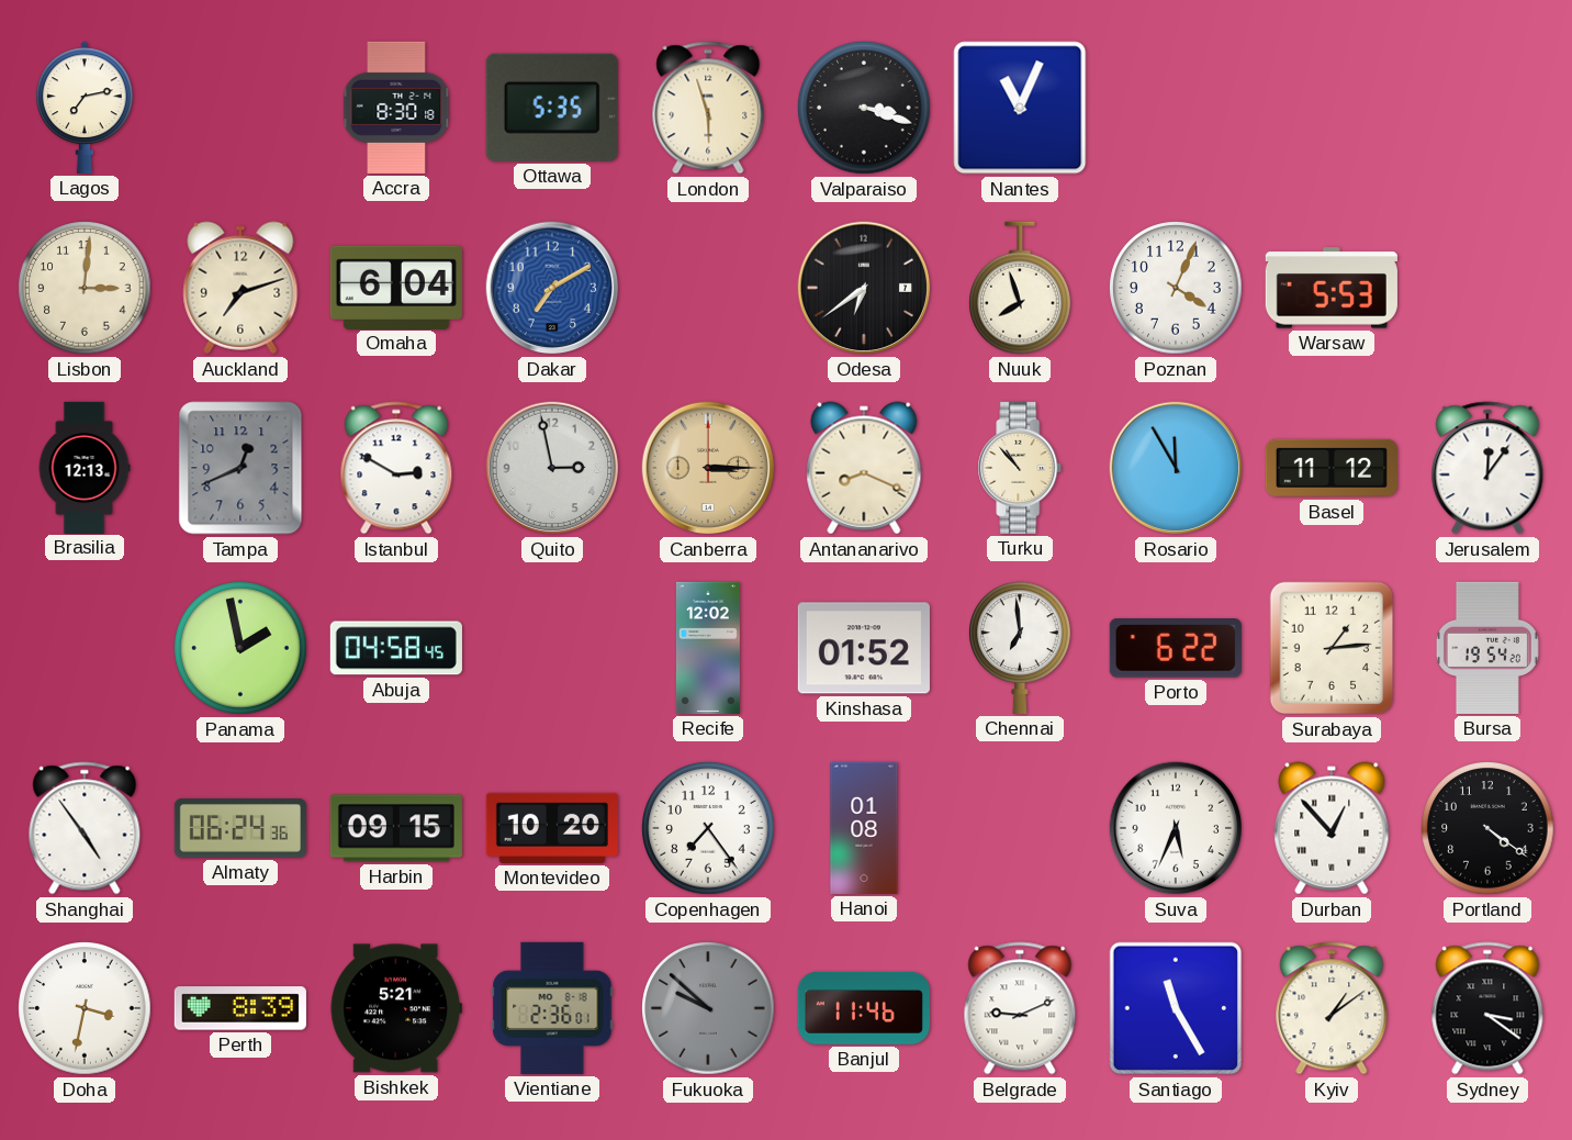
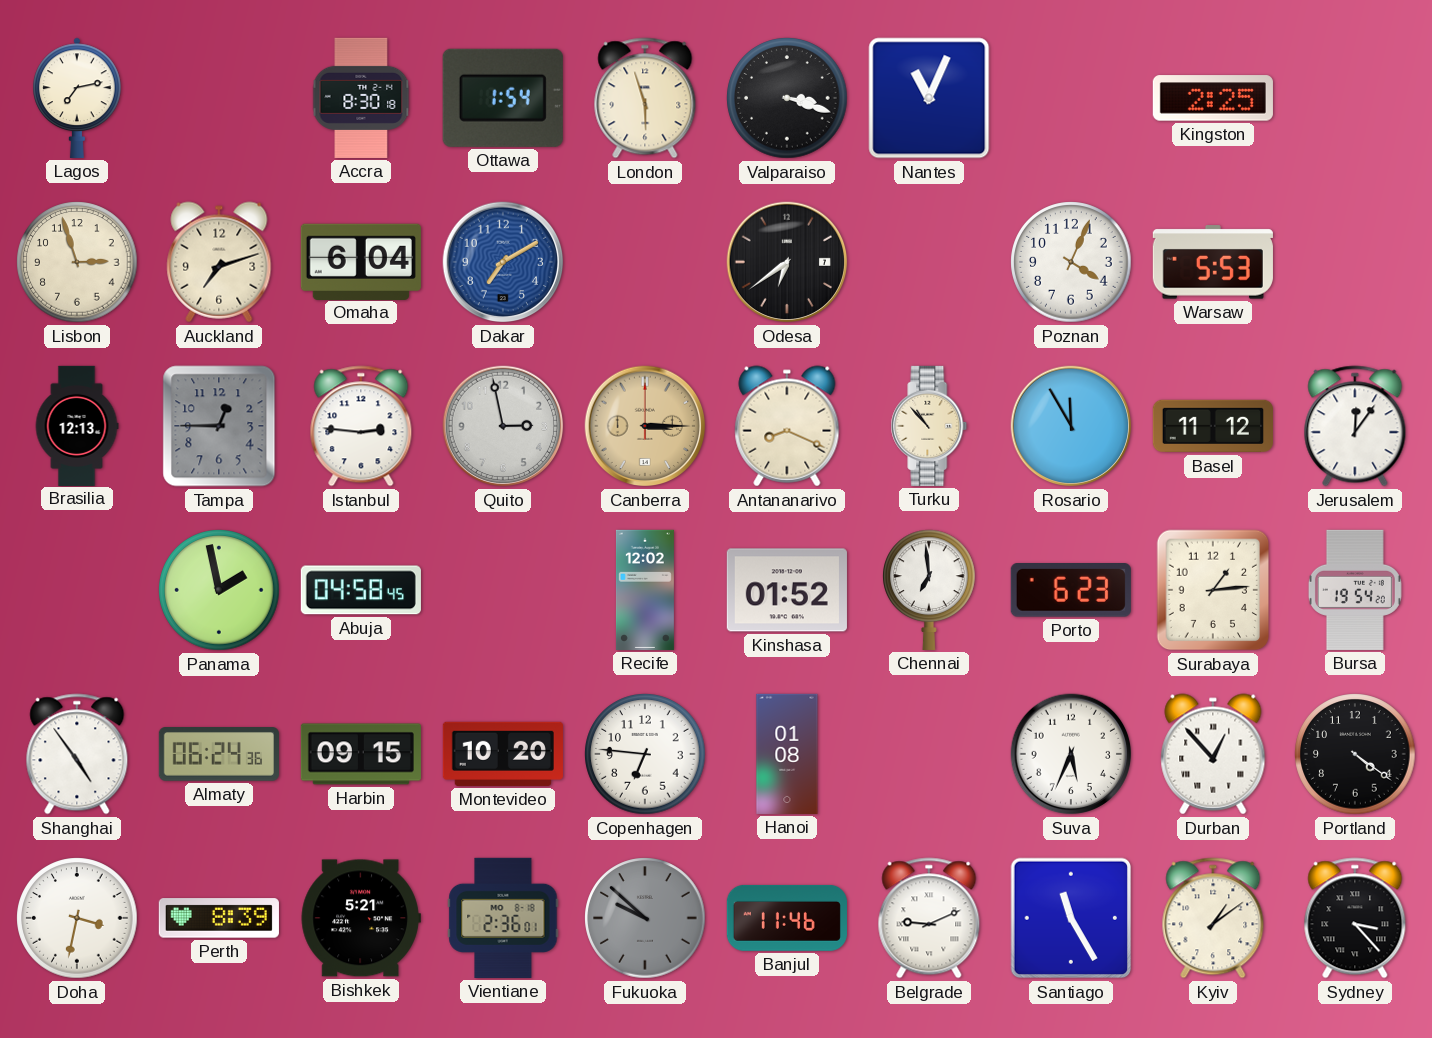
Ottawa: 5:35 -> 1:54 (503, 98)
Kingston: none -> 2:25 (1213, 98)
Lisbon: 3:01 -> 2:57 (77, 262)
Nuuk: 7:57 -> none (1021, 288)
Tampa: 12:41 -> 12:45 (219, 426)
Istanbul: 2:50 -> 2:46 (361, 426)
Porto: 6:22 -> 6:23 (1071, 591)
Copenhagen: 7:24 -> 6:46 (645, 754)
Sydney: 3:21 -> 3:23 (1355, 918)
